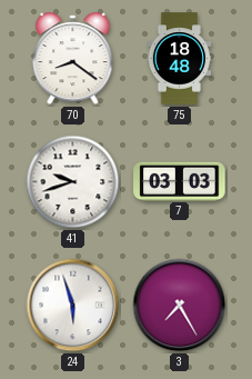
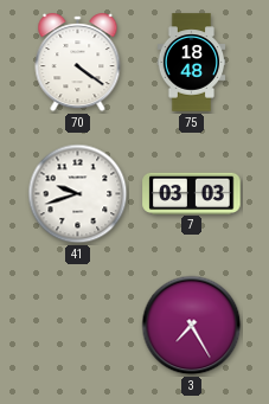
70: 8:21 -> 4:21 (78, 63)
24: 5:57 -> none (73, 306)
